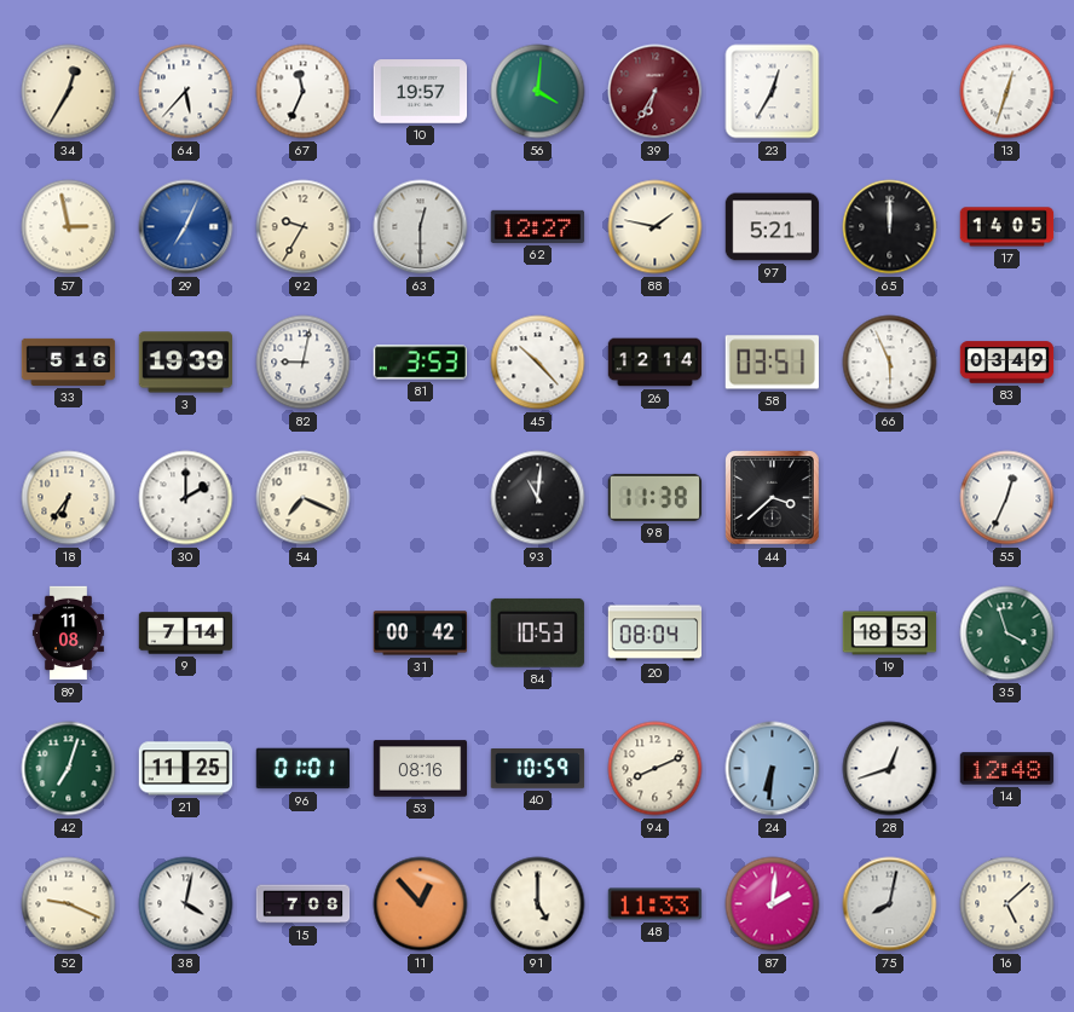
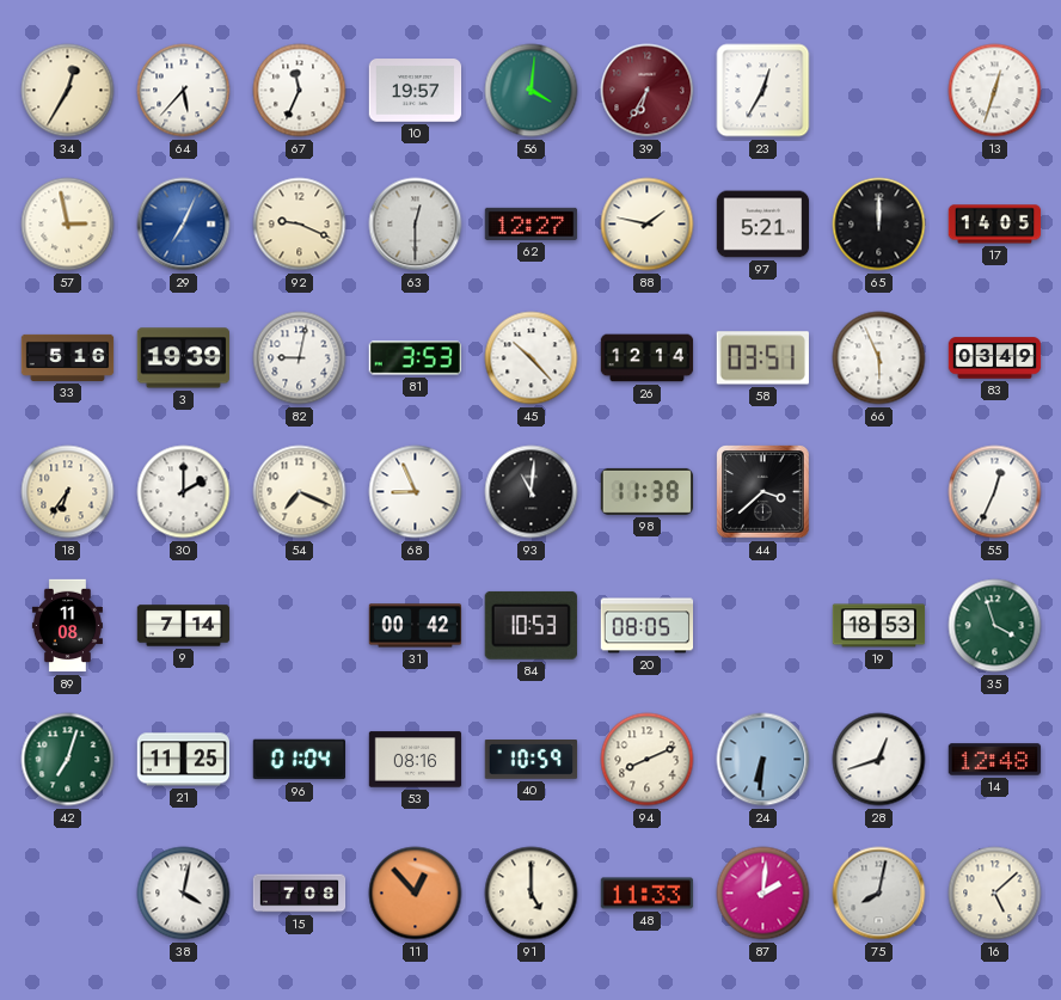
92: 9:35 -> 9:19 (300, 225)
68: none -> 8:56 (416, 492)
20: 08:04 -> 08:05 (648, 626)
96: 01:01 -> 01:04 (300, 760)
52: 9:19 -> none (69, 904)
